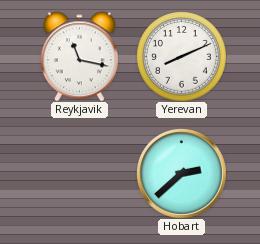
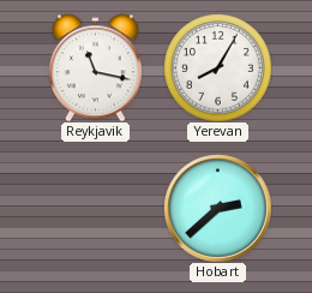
Yerevan: 8:11 -> 8:05 (217, 67)
